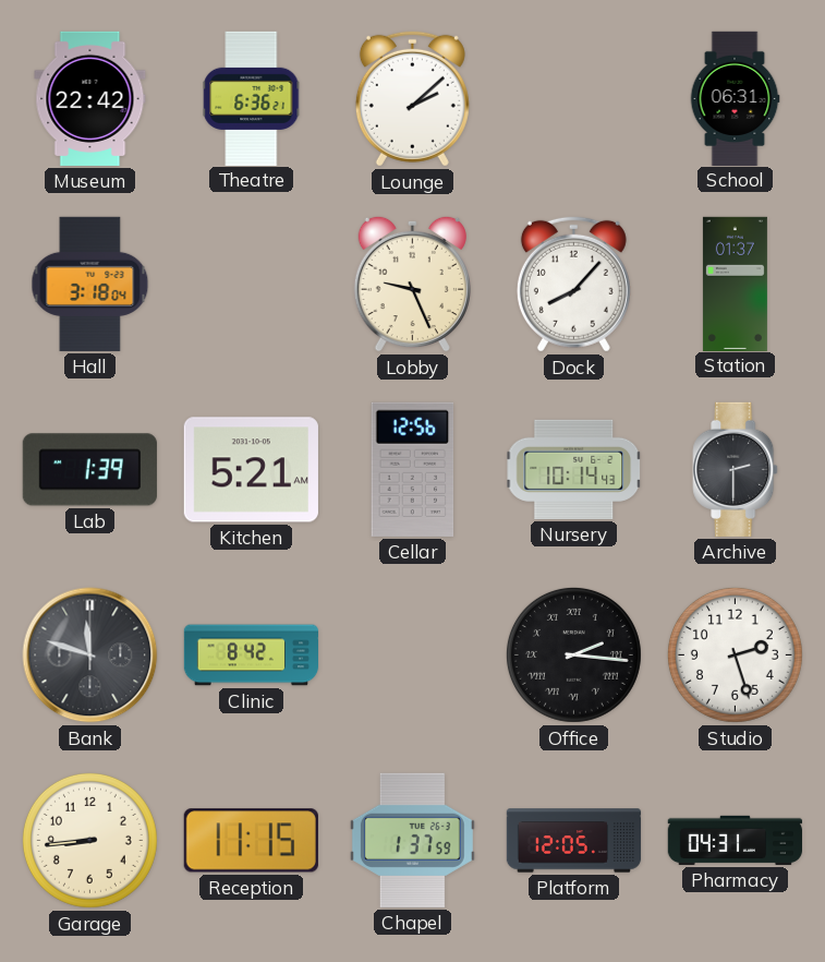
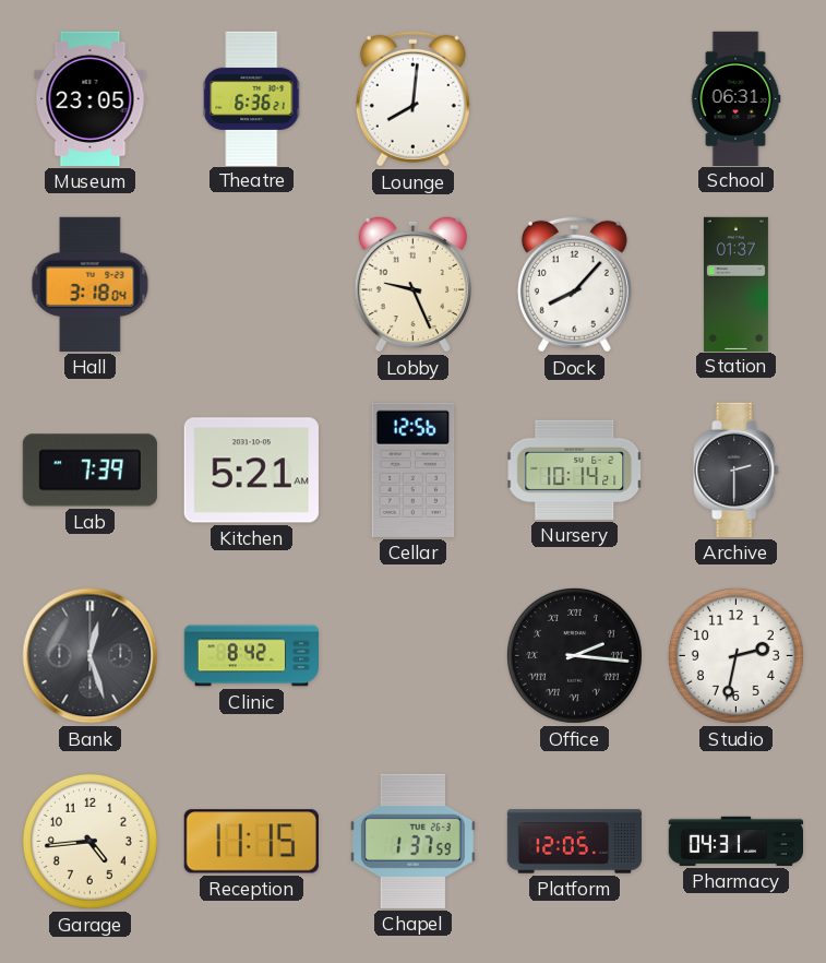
Museum: 22:42 -> 23:05 (91, 98)
Lounge: 2:08 -> 8:01 (412, 98)
Lab: 1:39 -> 7:39 (89, 471)
Nursery: 10:14:43 -> 10:14:21 (575, 469)
Bank: 11:48 -> 12:27 (91, 656)
Studio: 2:27 -> 2:32 (735, 655)
Garage: 8:44 -> 4:44 (89, 841)
